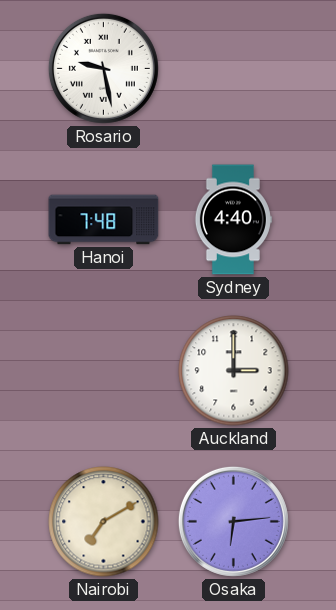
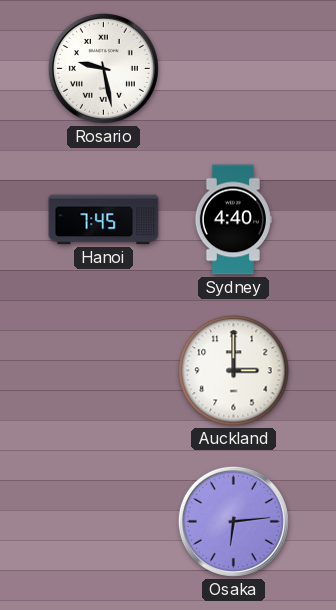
Hanoi: 7:48 -> 7:45 (104, 220)
Nairobi: 7:10 -> none (104, 522)
